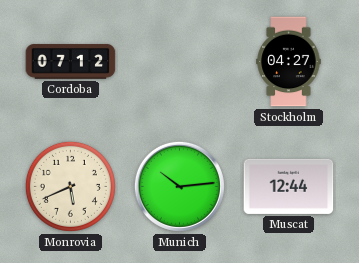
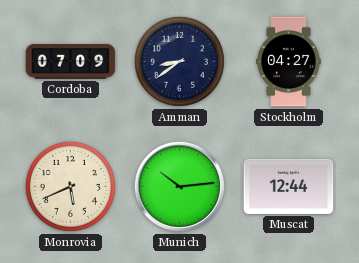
Cordoba: 07:12 -> 07:09 (71, 62)
Amman: none -> 8:39 (179, 61)
